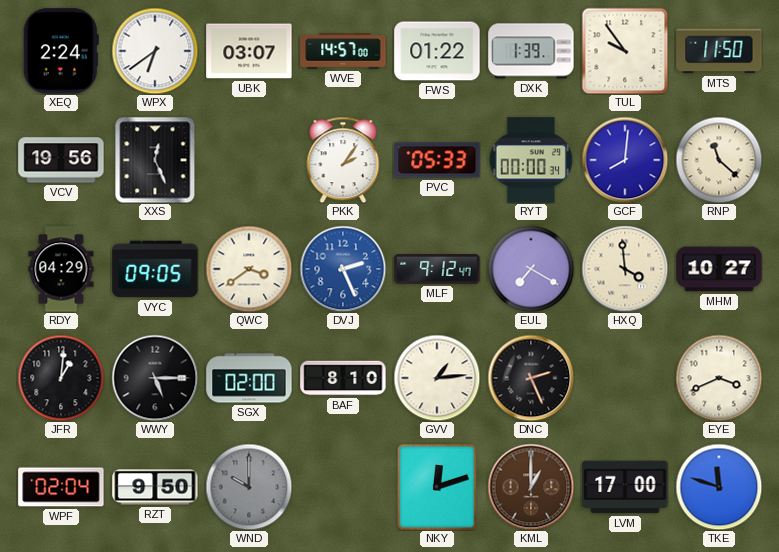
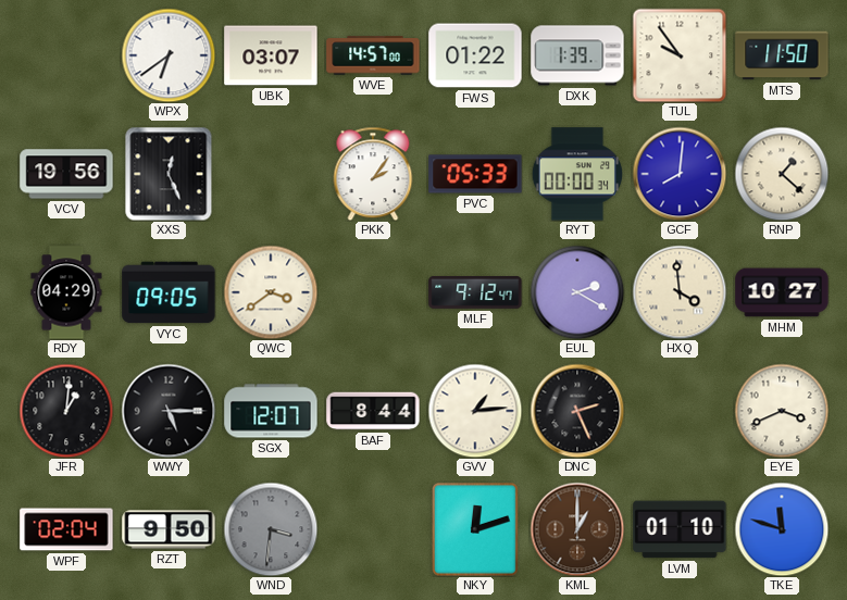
XEQ: 2:24 -> none (61, 51)
RNP: 11:22 -> 1:22 (782, 174)
DVJ: 2:26 -> none (343, 269)
EUL: 7:20 -> 2:20 (577, 292)
SGX: 02:00 -> 12:07 (271, 411)
BAF: 8:10 -> 8:44 (373, 411)
WND: 10:00 -> 3:31 (271, 529)
LVM: 17:00 -> 01:10 (680, 529)
